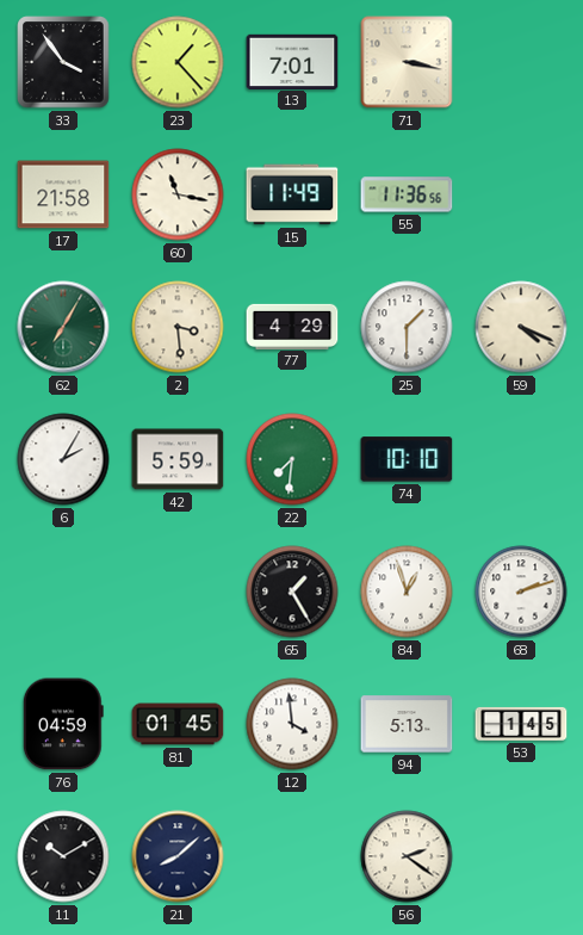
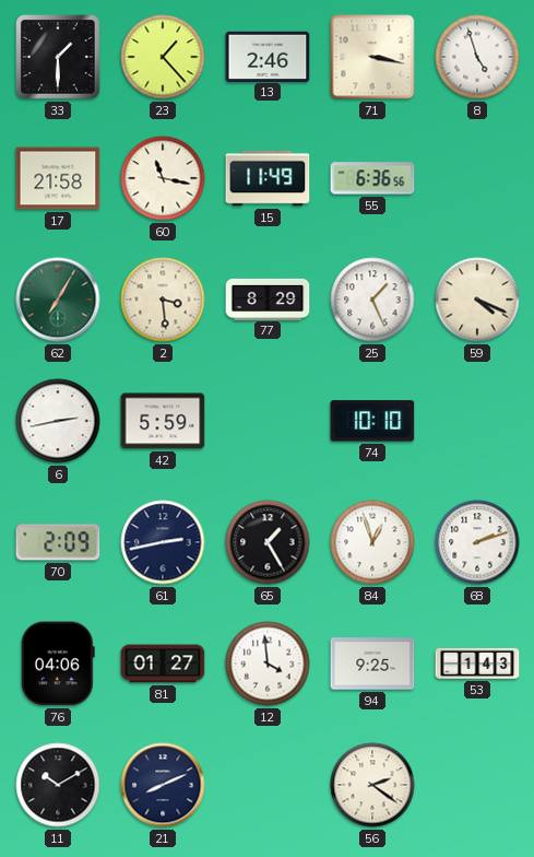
33: 3:54 -> 1:30 (58, 57)
13: 7:01 -> 2:46 (268, 56)
8: none -> 4:57 (477, 57)
55: 11:36 -> 6:36 (372, 178)
77: 4:29 -> 8:29 (268, 298)
25: 1:30 -> 1:26 (372, 300)
6: 2:05 -> 2:43 (58, 421)
22: 7:31 -> none (292, 459)
70: none -> 2:09 (58, 542)
61: none -> 2:43 (163, 542)
76: 04:59 -> 04:06 (58, 664)
81: 01:45 -> 01:27 (163, 664)
94: 5:13 -> 9:25 (372, 664)
53: 1:45 -> 1:43 (477, 664)
21: 8:08 -> 8:11 (163, 785)
